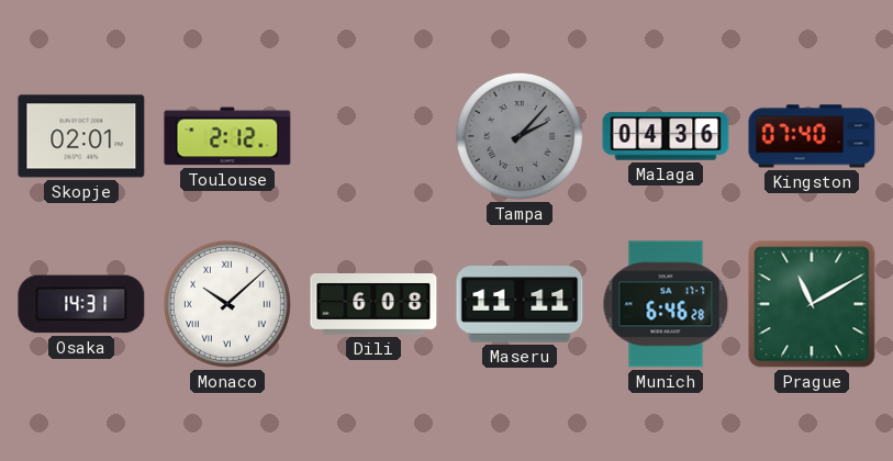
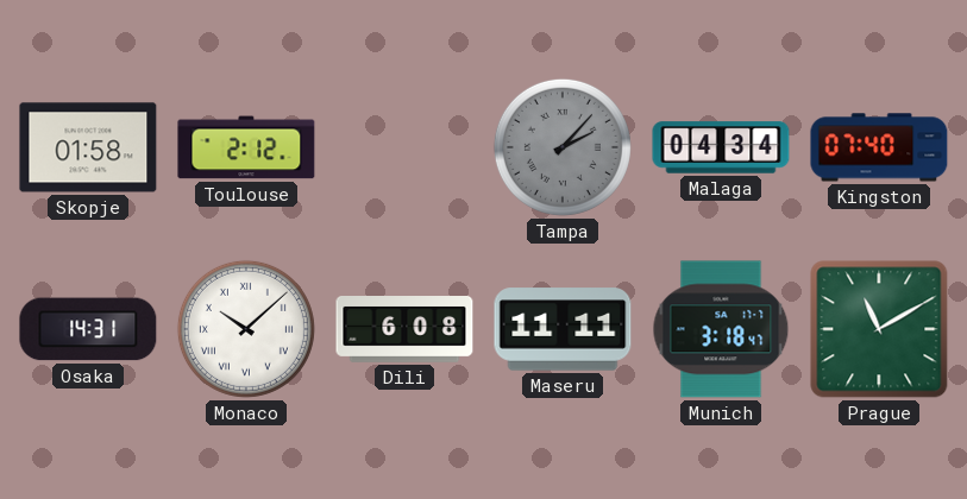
Skopje: 02:01 -> 01:58 (88, 147)
Malaga: 04:36 -> 04:34 (721, 147)
Munich: 6:46 -> 3:18 (721, 329)
